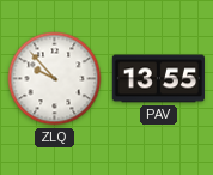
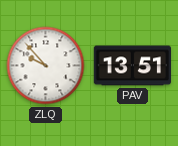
PAV: 13:55 -> 13:51 (132, 66)
